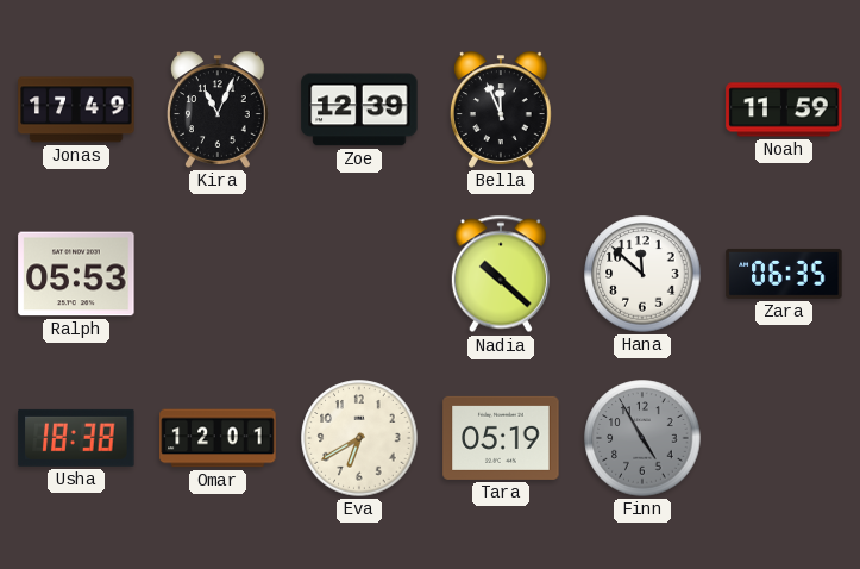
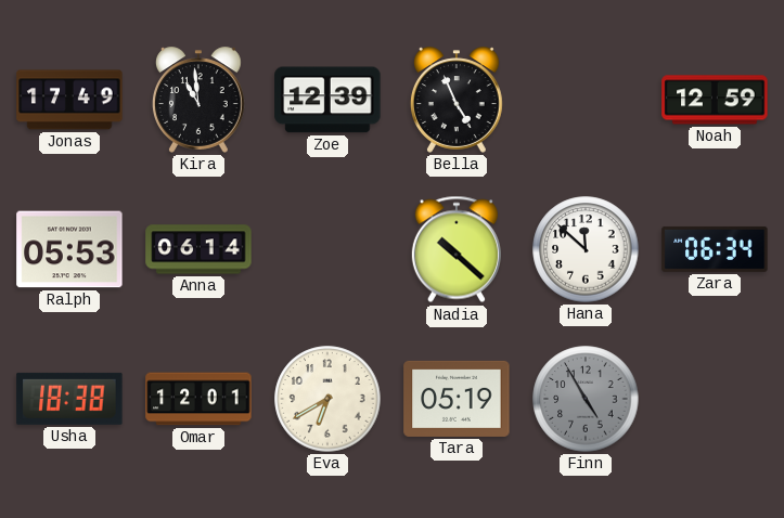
Kira: 11:04 -> 10:59 (198, 100)
Bella: 11:56 -> 4:56 (457, 100)
Noah: 11:59 -> 12:59 (715, 100)
Anna: none -> 06:14 (198, 249)
Zara: 06:35 -> 06:34 (715, 249)
